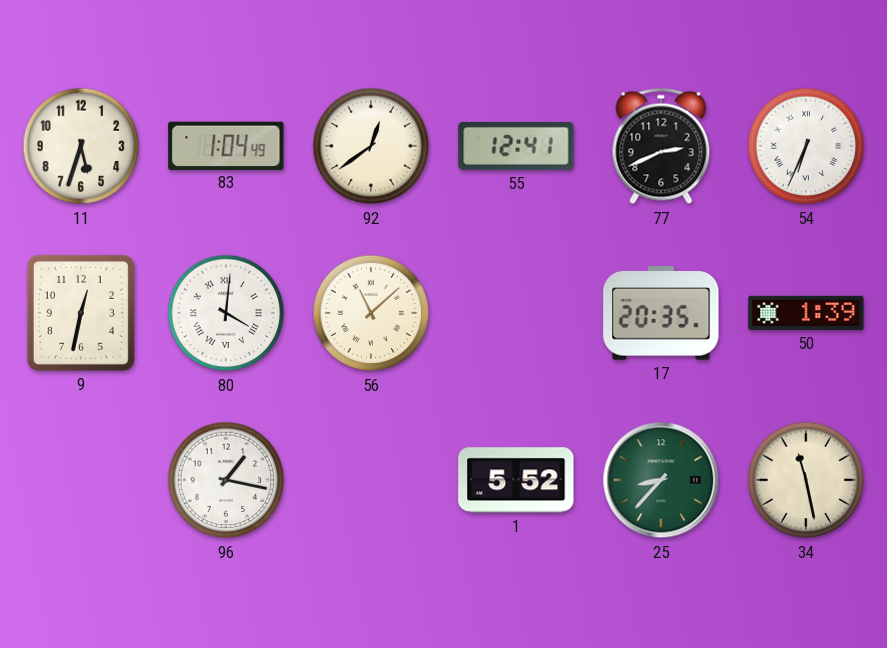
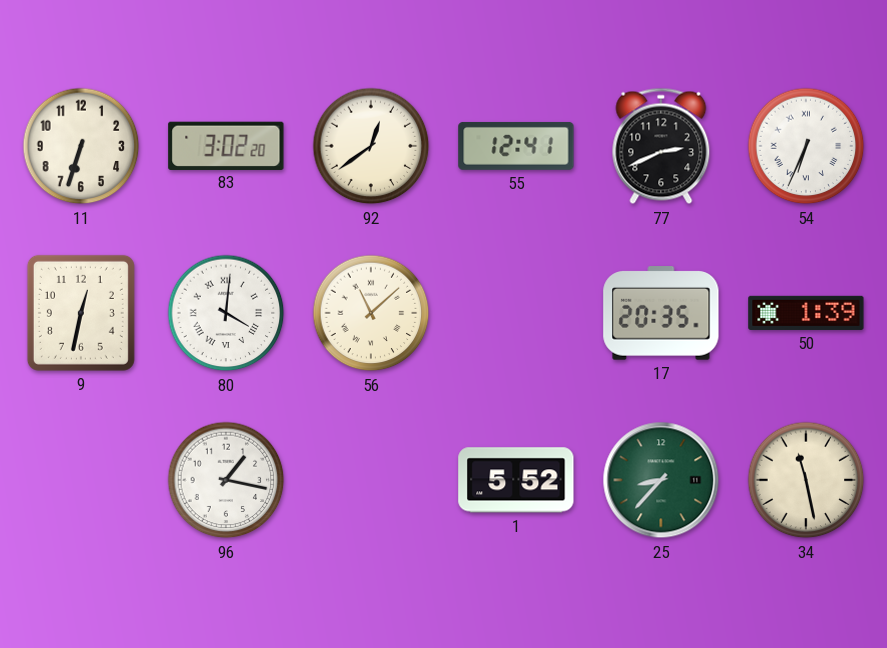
11: 5:33 -> 6:33 (81, 146)
83: 1:04 -> 3:02 (226, 145)
